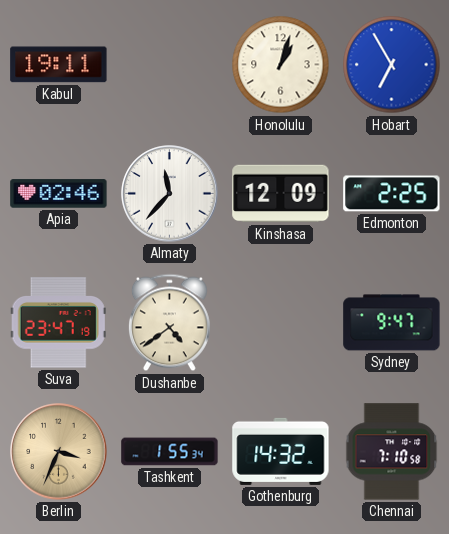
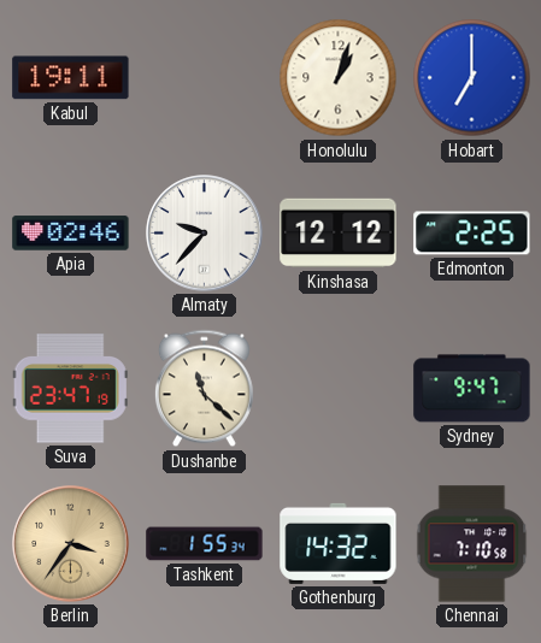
Hobart: 6:55 -> 7:00 (472, 78)
Almaty: 11:37 -> 9:37 (205, 234)
Kinshasa: 12:09 -> 12:12 (339, 234)
Dushanbe: 4:39 -> 11:22 (204, 389)
Berlin: 3:34 -> 3:36 (71, 544)
